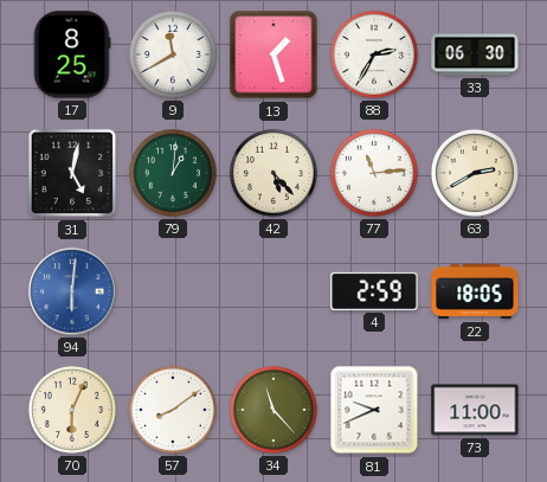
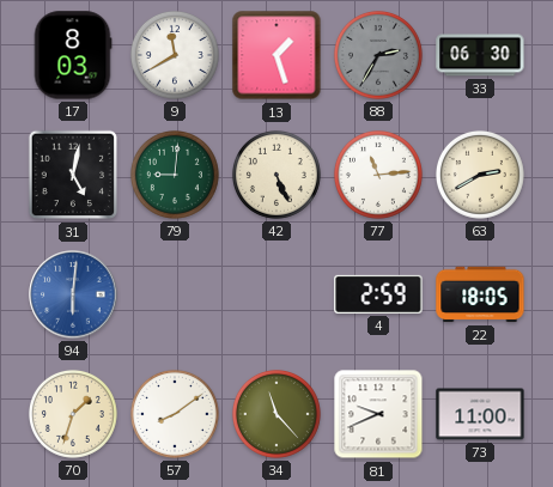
17: 8:25 -> 8:03 (73, 55)
88 dial: white -> grey (378, 55)
79: 1:01 -> 9:01 (175, 175)
42: 5:23 -> 5:26 (276, 175)
70: 6:04 -> 1:33 (73, 414)
